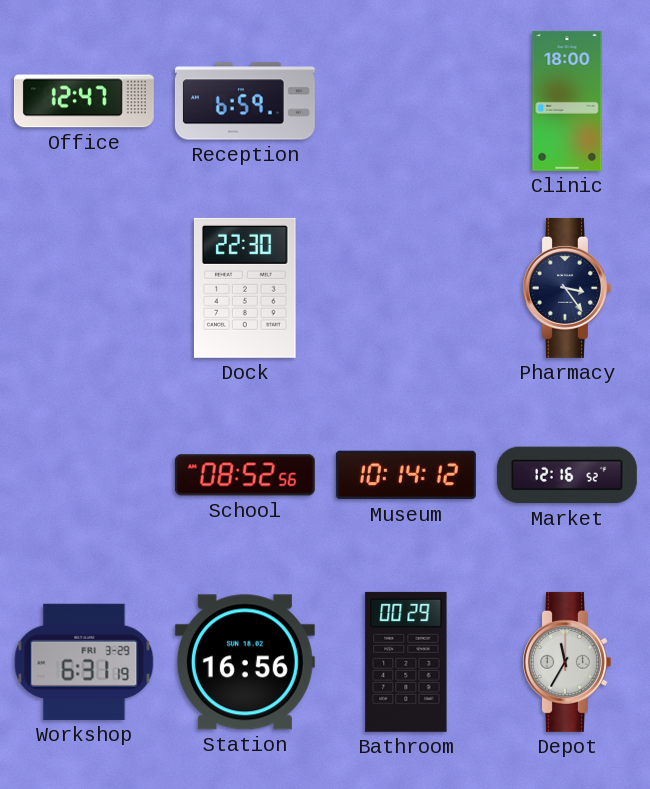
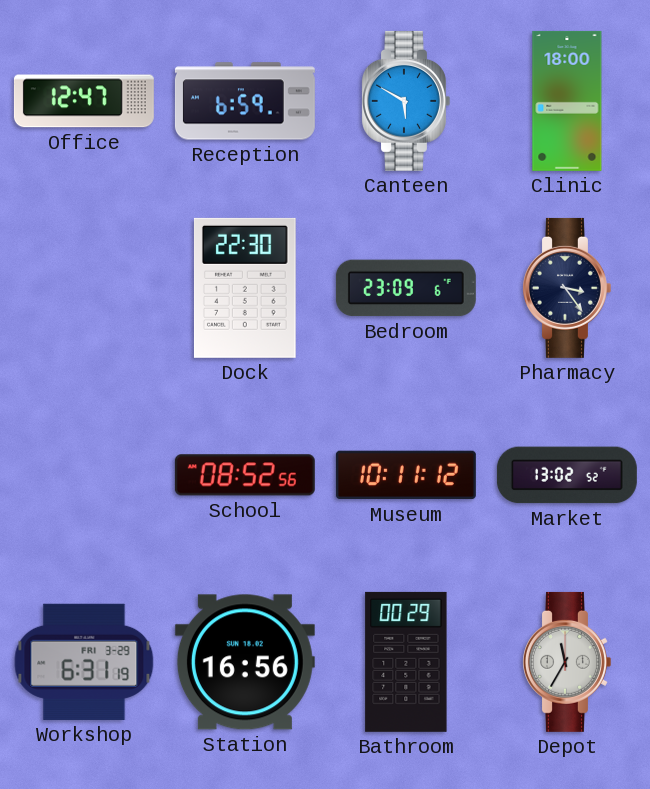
Canteen: none -> 5:50 (406, 101)
Bedroom: none -> 23:09 (406, 288)
Museum: 10:14 -> 10:11 (406, 475)
Market: 12:16 -> 13:02 (567, 475)
